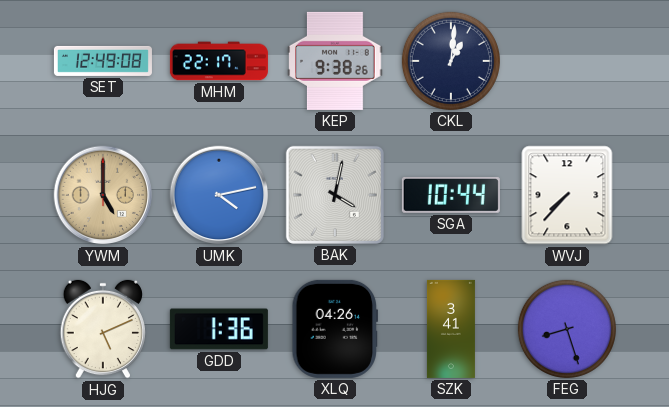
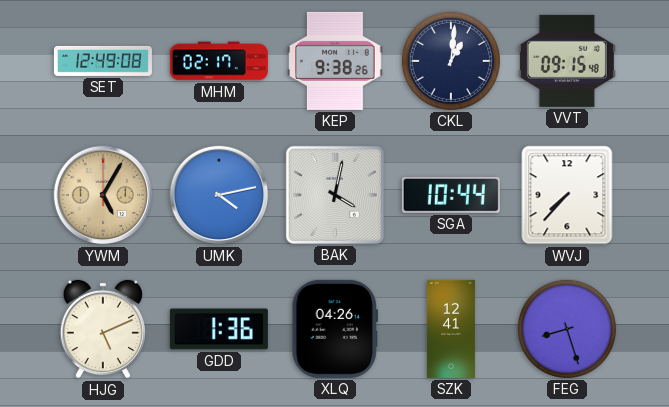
MHM: 22:17 -> 02:17 (219, 61)
VVT: none -> 09:15 (567, 61)
YWM: 5:00 -> 5:05 (103, 195)
SZK: 3:41 -> 12:41 (451, 329)
